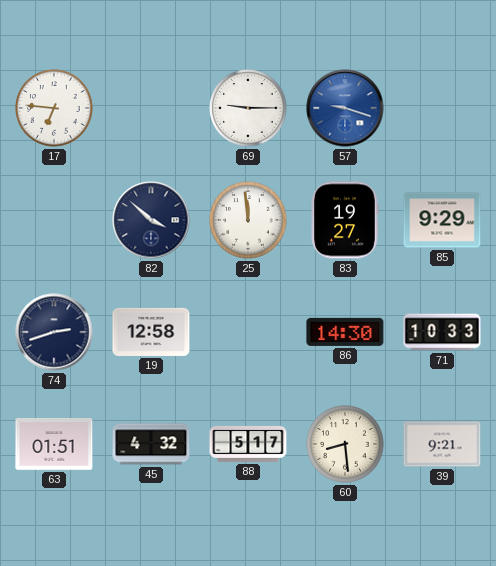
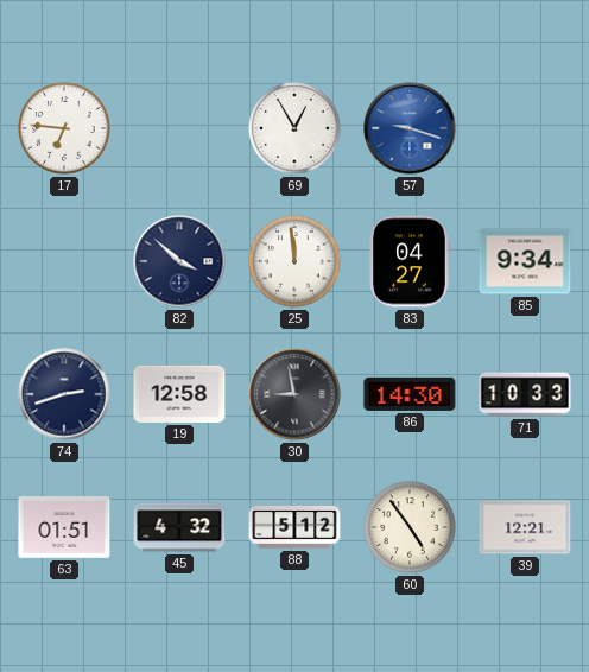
69: 9:15 -> 12:55 (294, 128)
83: 19:27 -> 04:27 (410, 261)
85: 9:29 -> 9:34 (525, 261)
30: none -> 8:58 (294, 394)
88: 5:17 -> 5:12 (294, 527)
60: 8:29 -> 4:54 (410, 527)
39: 9:21 -> 12:21 (525, 527)
